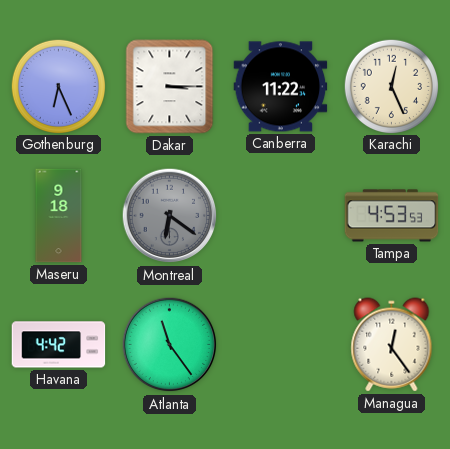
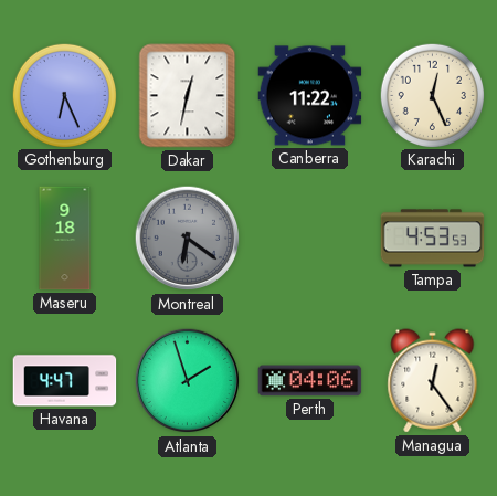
Dakar: 3:15 -> 12:32 (188, 96)
Havana: 4:42 -> 4:47 (65, 381)
Atlanta: 11:24 -> 1:57 (188, 381)
Perth: none -> 04:06 (310, 381)
